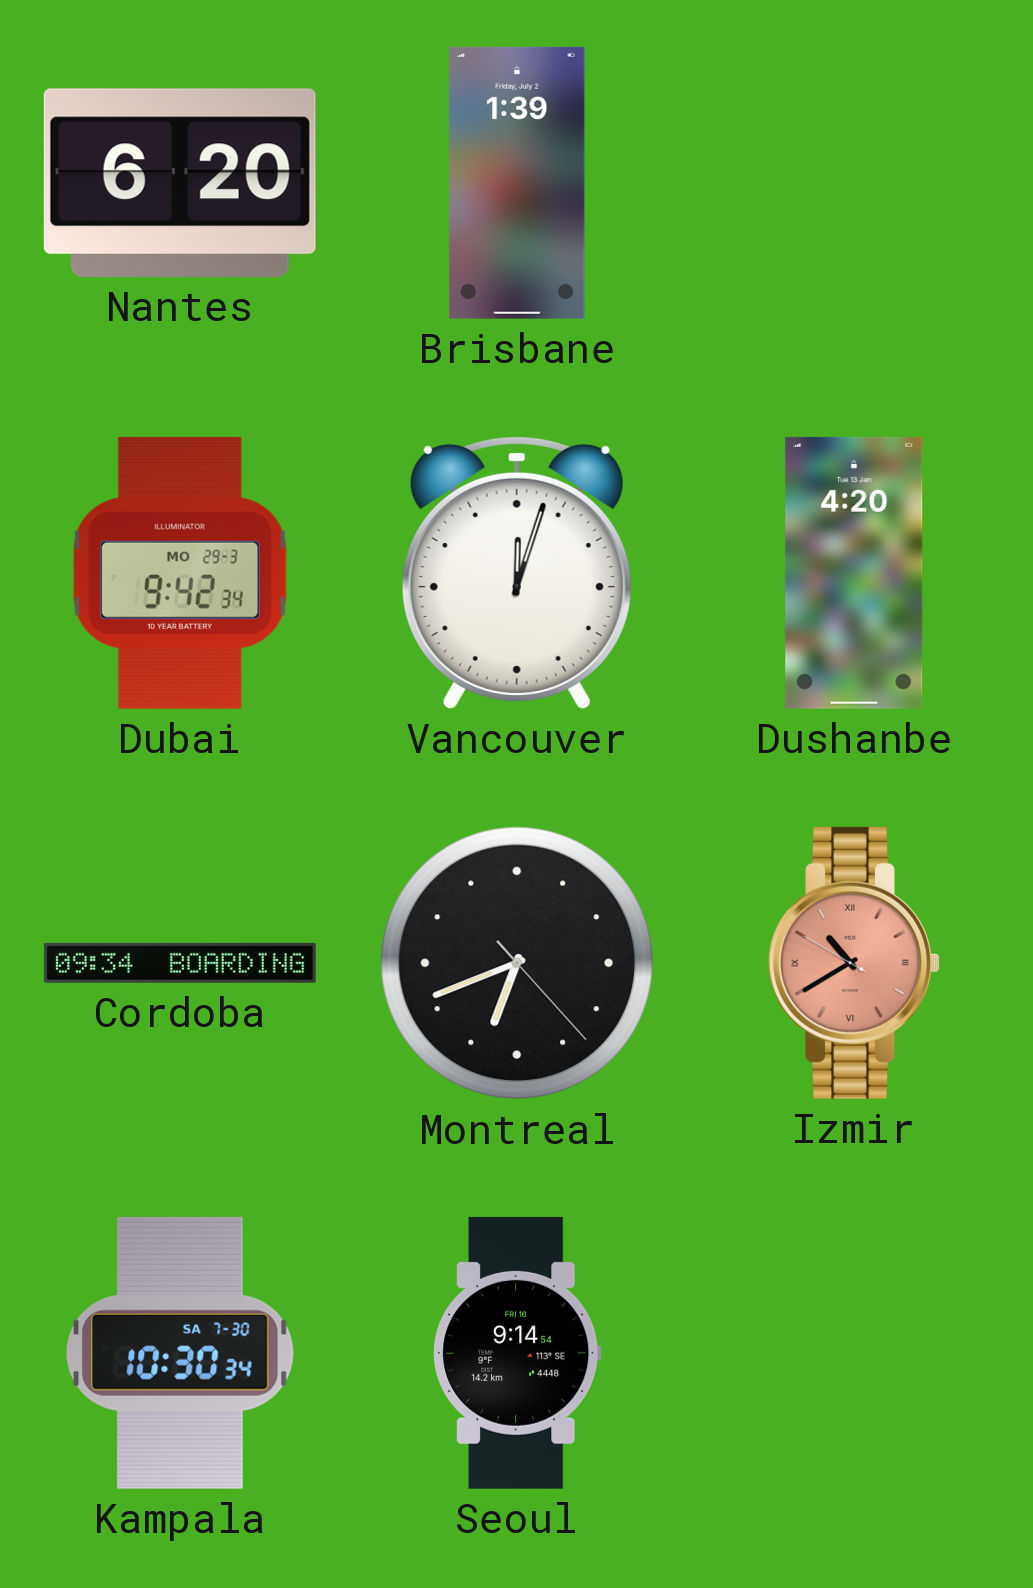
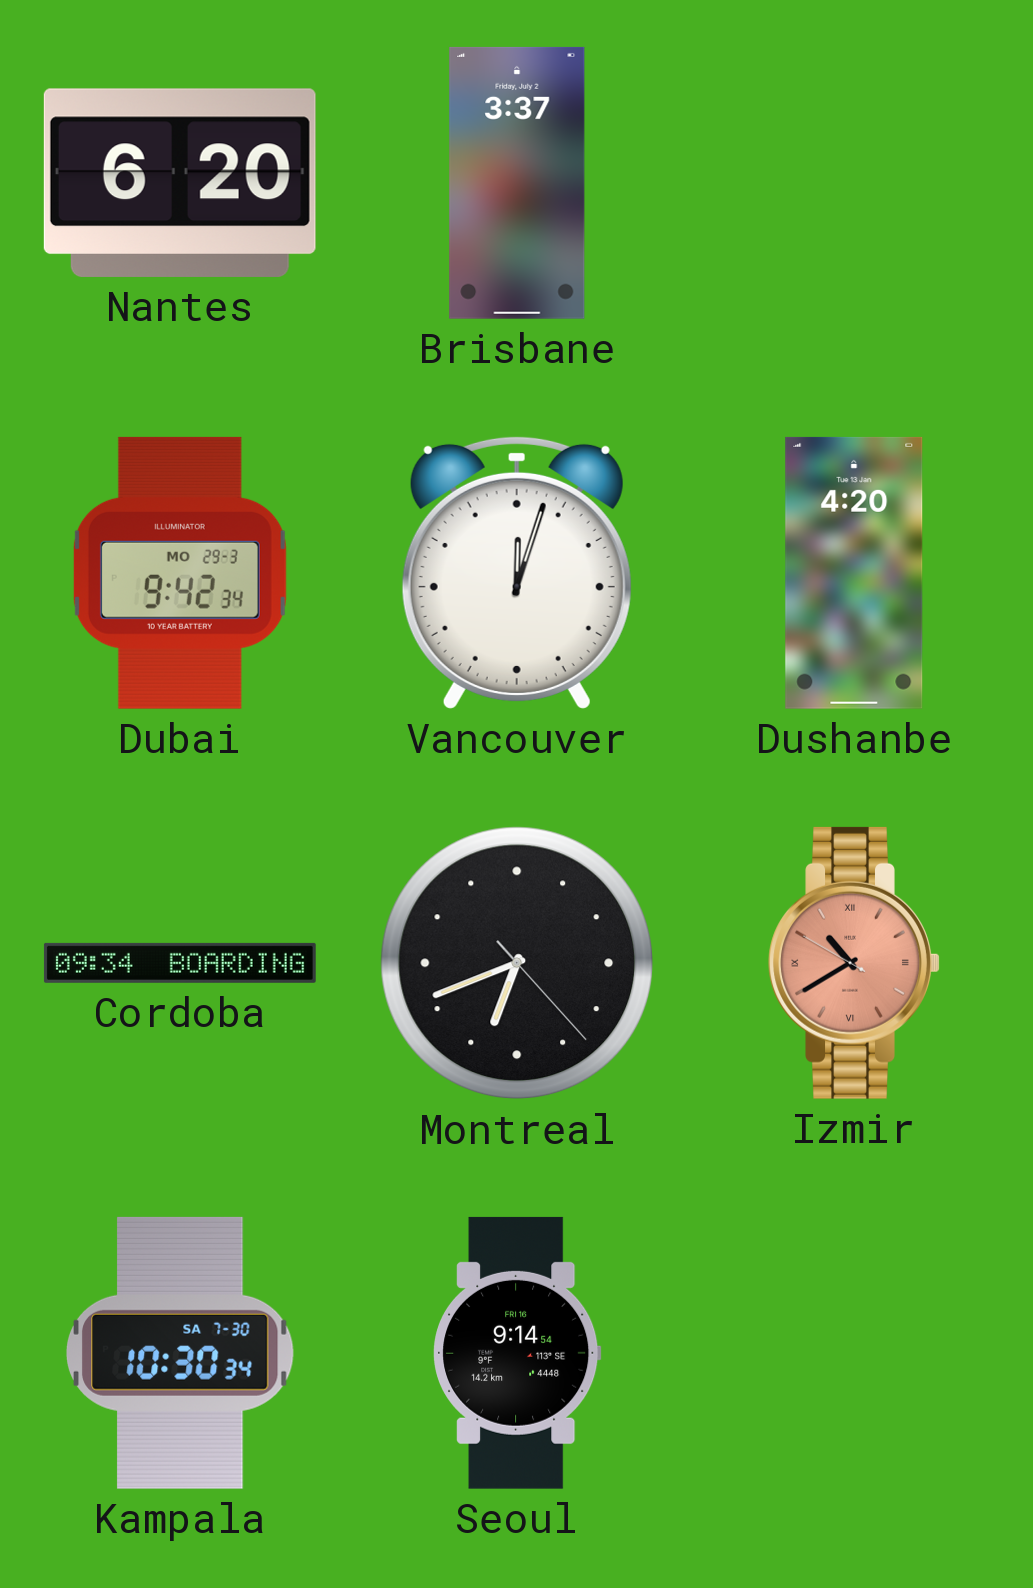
Brisbane: 1:39 -> 3:37 (517, 183)
